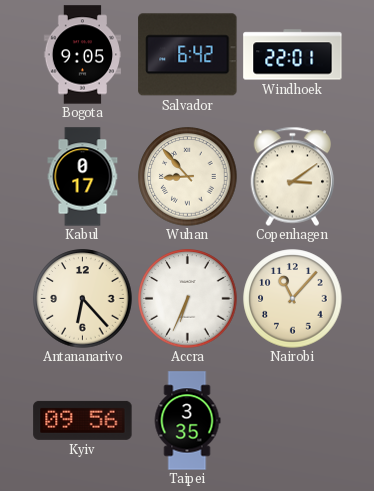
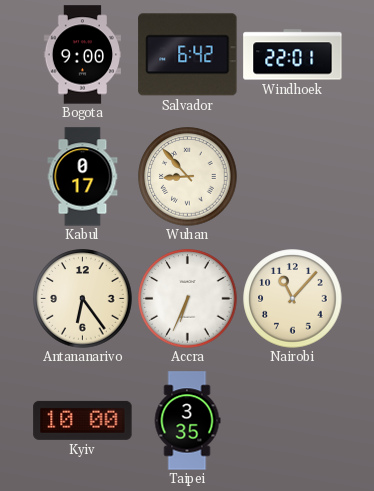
Bogota: 9:05 -> 9:00 (82, 55)
Copenhagen: 3:09 -> none (293, 176)
Antananarivo: 6:23 -> 6:24 (83, 299)
Kyiv: 09:56 -> 10:00 (83, 420)
